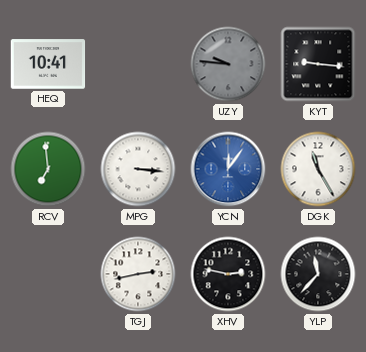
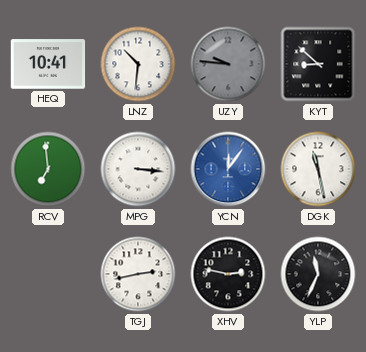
LNZ: none -> 10:31 (138, 64)
KYT: 9:16 -> 8:52 (318, 64)
DGK: 11:25 -> 11:28 (318, 169)
YLP: 11:37 -> 11:34 (318, 274)
